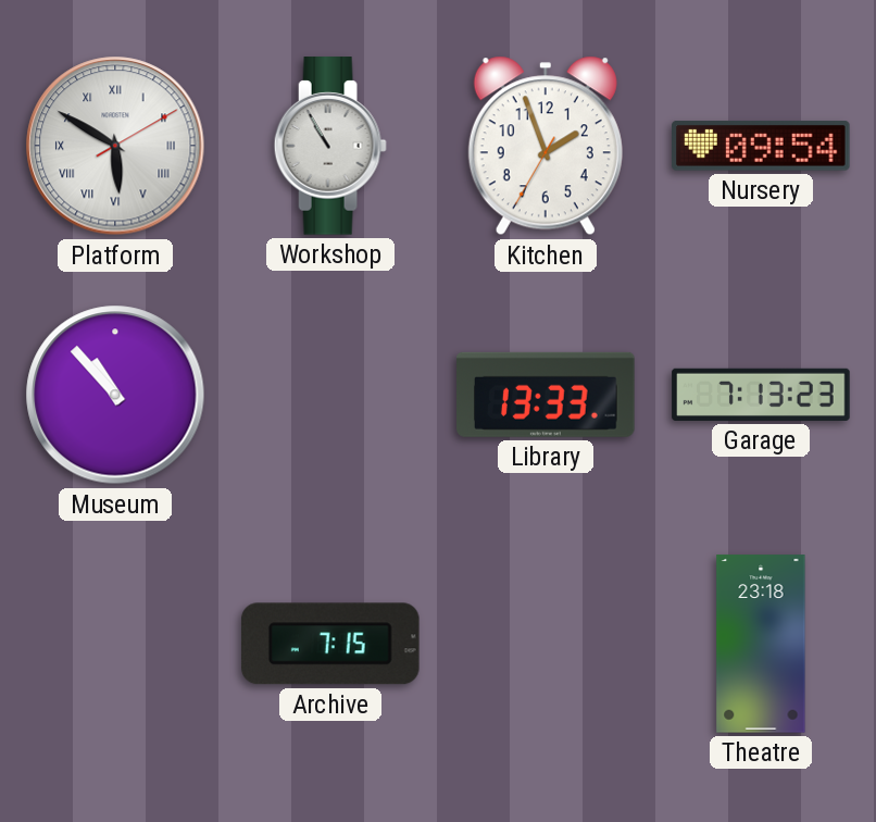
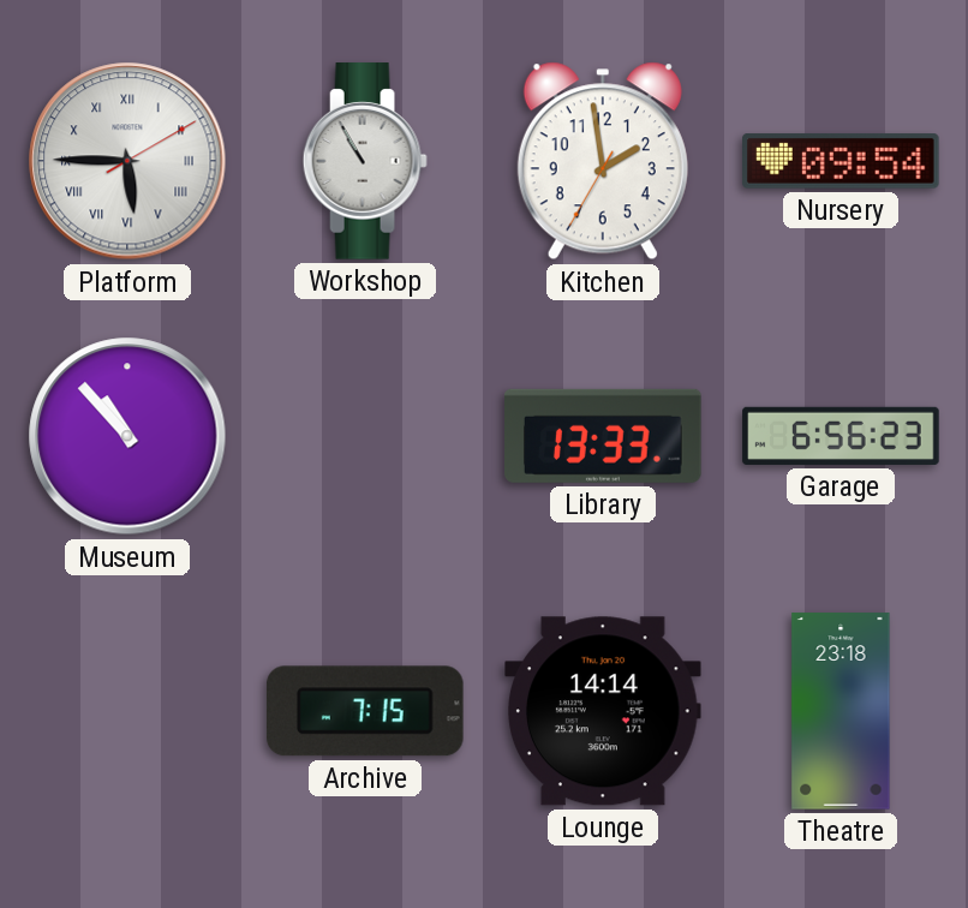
Platform: 5:50 -> 5:45 (127, 161)
Kitchen: 1:56 -> 1:58 (603, 161)
Garage: 7:13 -> 6:56 (841, 436)
Lounge: none -> 14:14 (604, 711)
